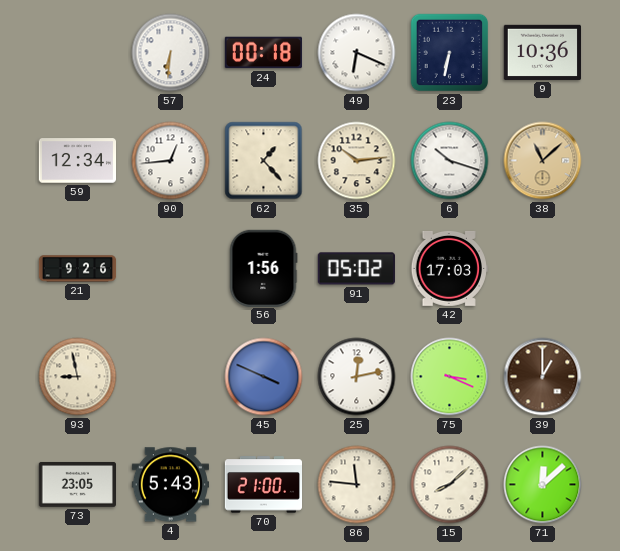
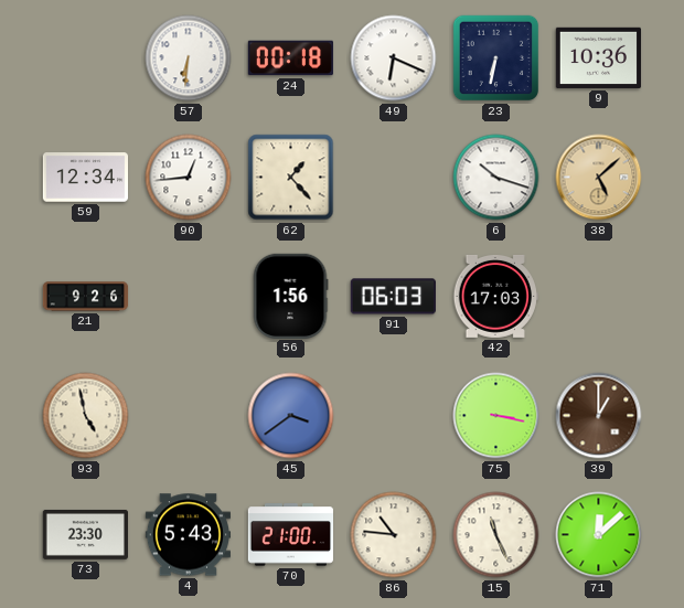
35: 10:14 -> none (357, 161)
38: 11:08 -> 5:08 (599, 178)
91: 05:02 -> 06:03 (393, 297)
93: 8:58 -> 4:58 (86, 416)
45: 3:49 -> 3:39 (291, 416)
25: 12:13 -> none (357, 377)
75: 3:19 -> 3:17 (496, 416)
73: 23:05 -> 23:30 (85, 534)
86: 11:46 -> 10:46 (394, 535)
15: 8:08 -> 11:26 (496, 535)
